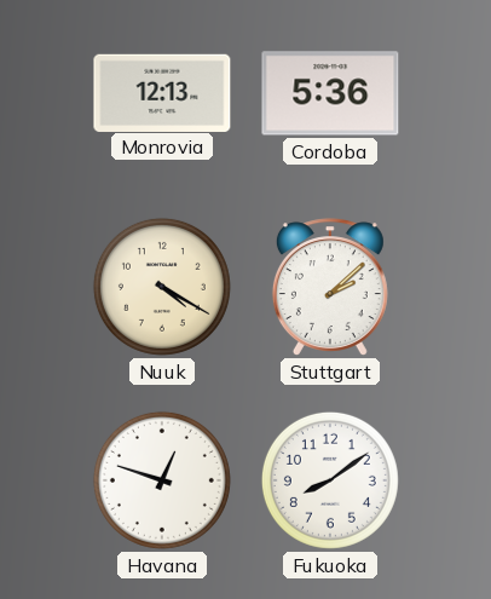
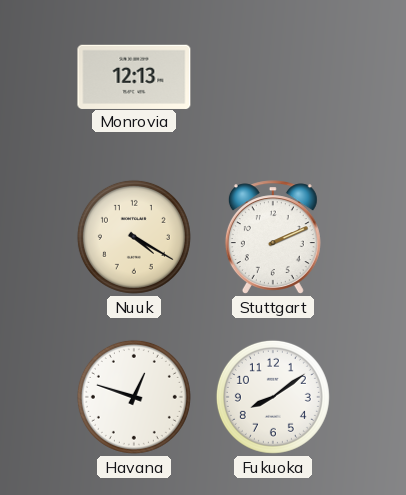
Cordoba: 5:36 -> none (330, 93)
Stuttgart: 2:08 -> 2:11 (273, 237)
